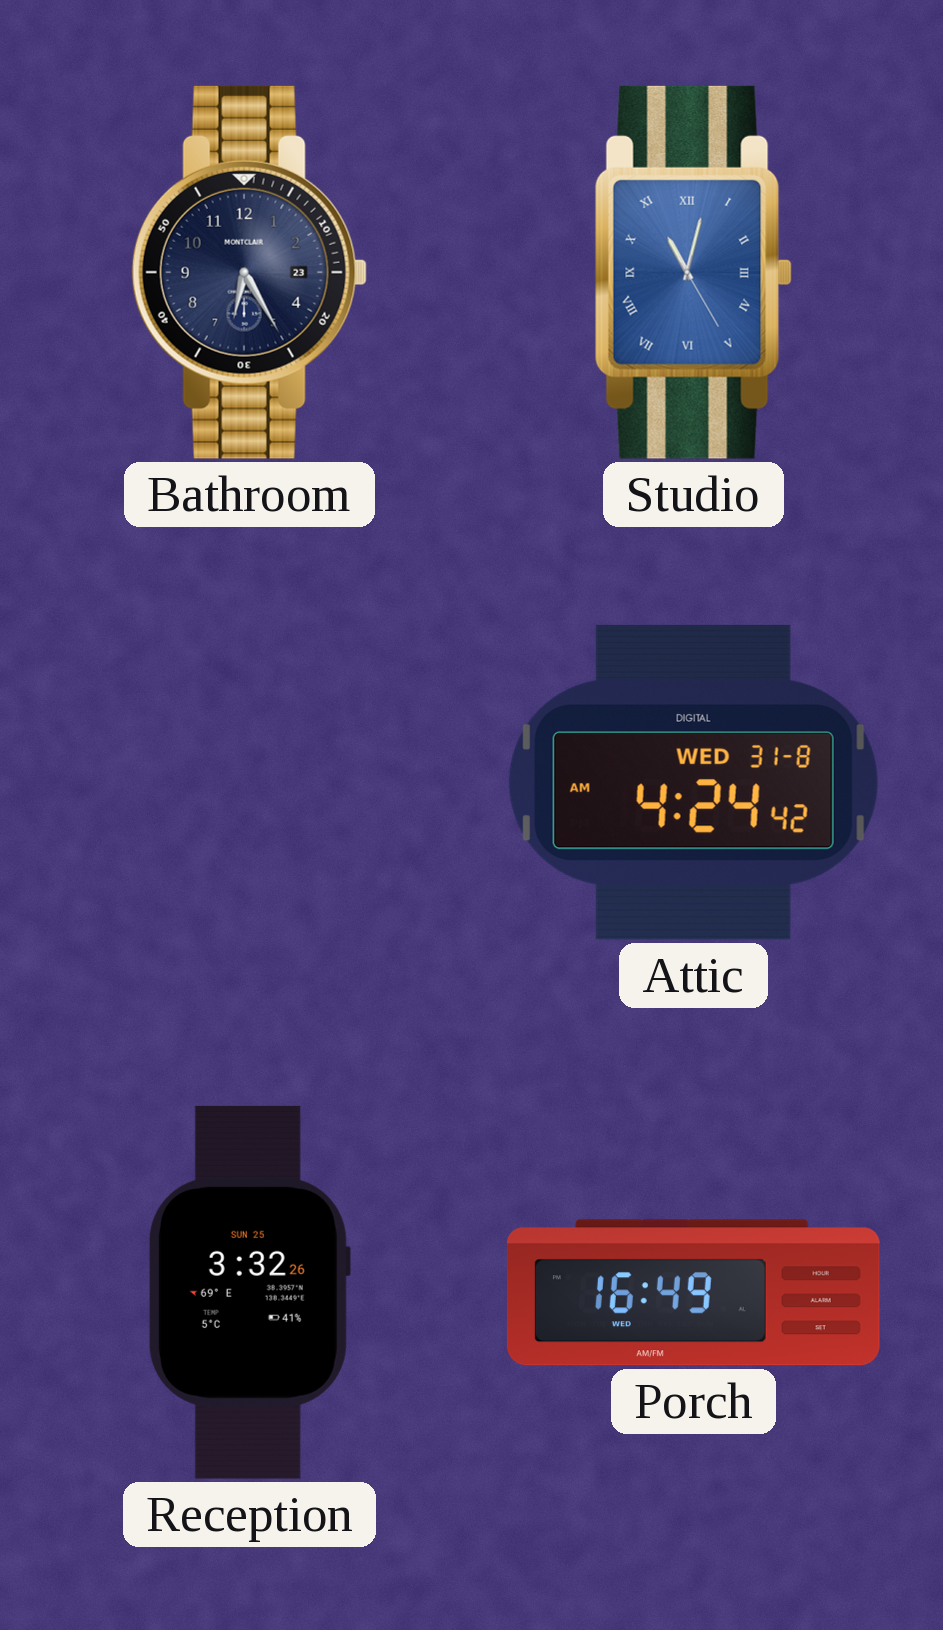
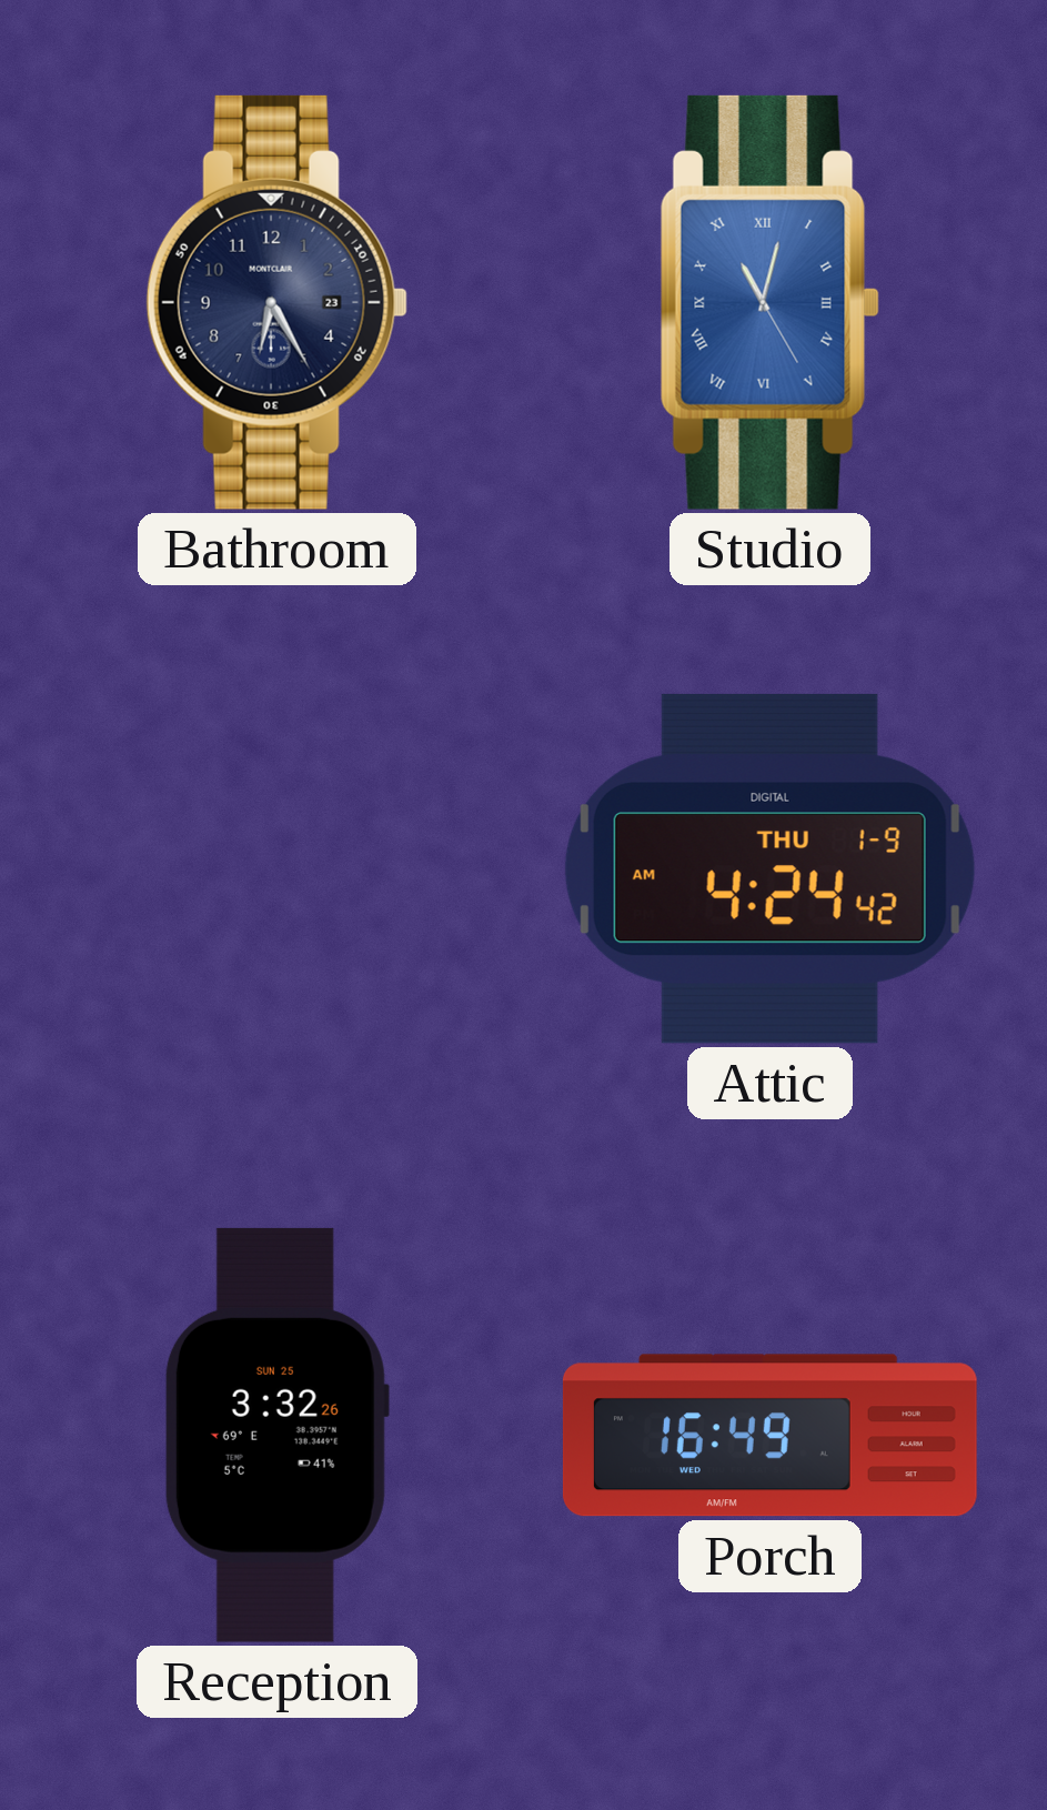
Attic date: WED 31-8 -> THU 1-9 (769, 868)
